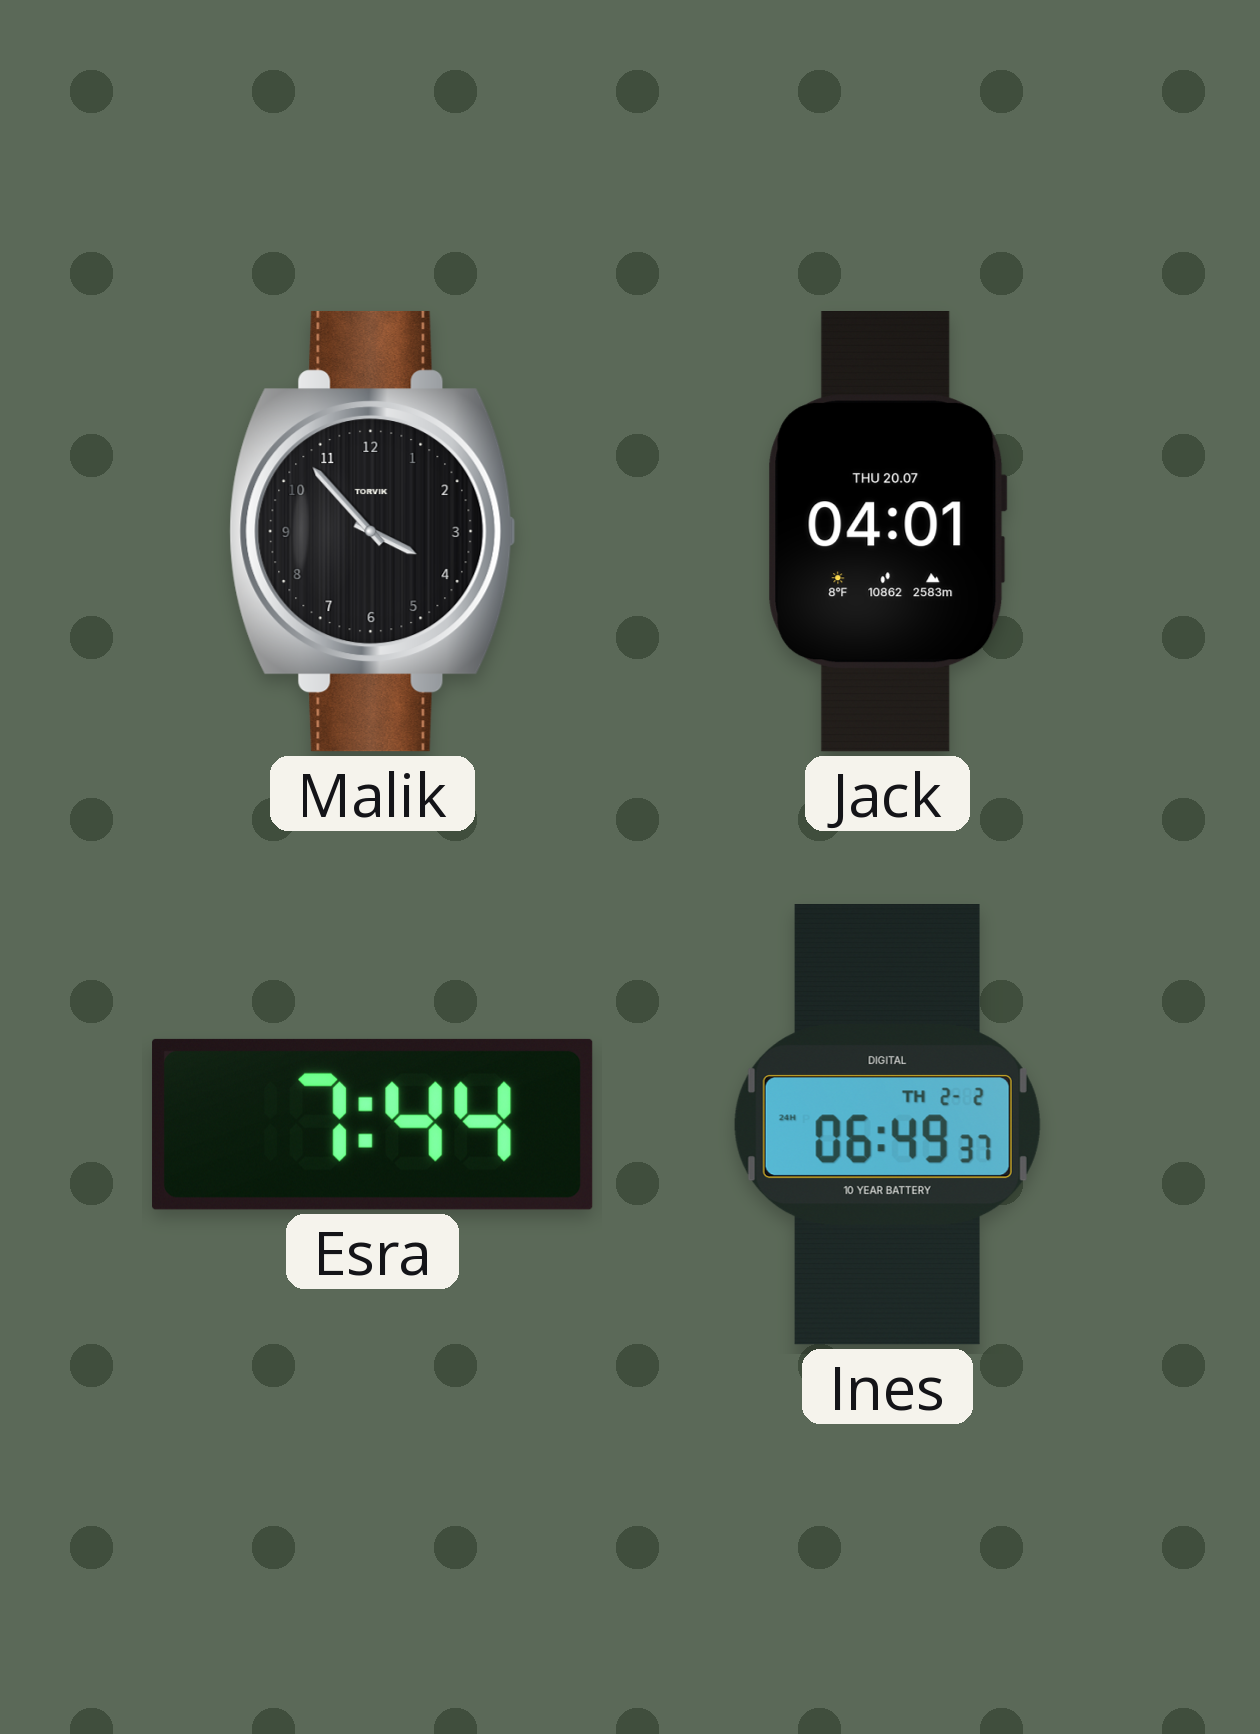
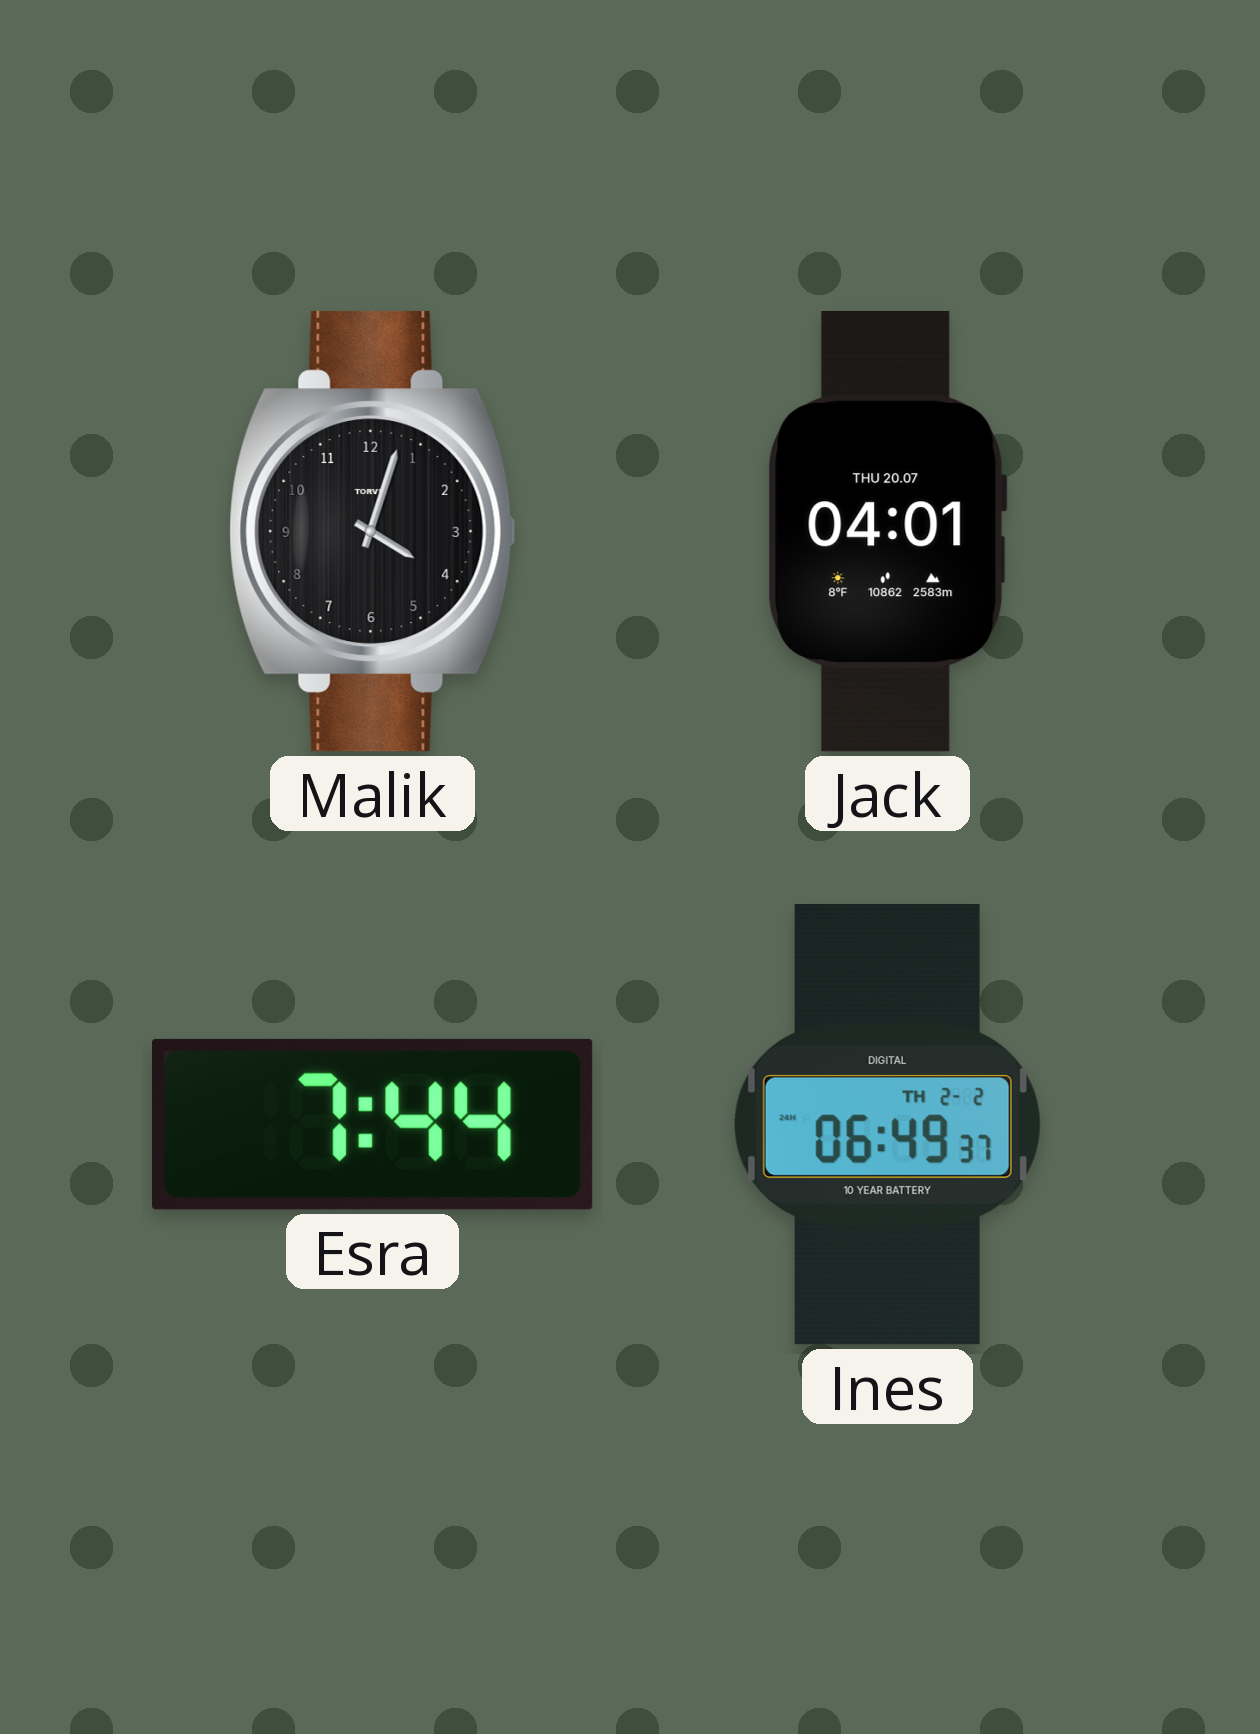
Malik: 3:53 -> 4:03 (373, 531)
